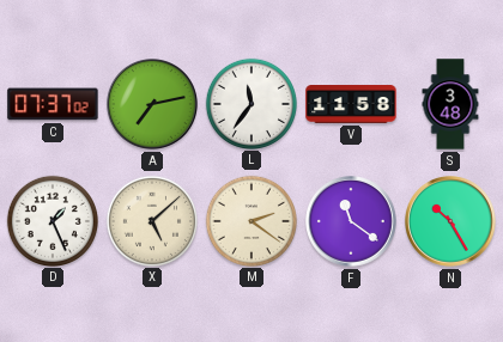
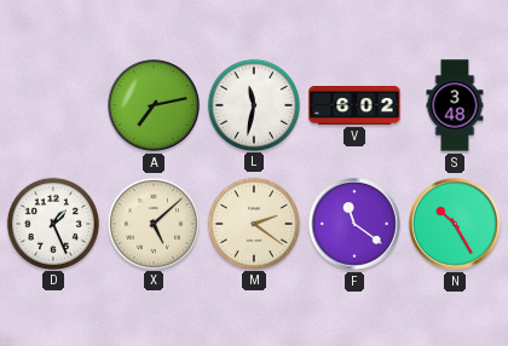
C: 07:37 -> none (53, 104)
L: 11:36 -> 11:32 (253, 104)
V: 11:58 -> 6:02 (354, 106)
